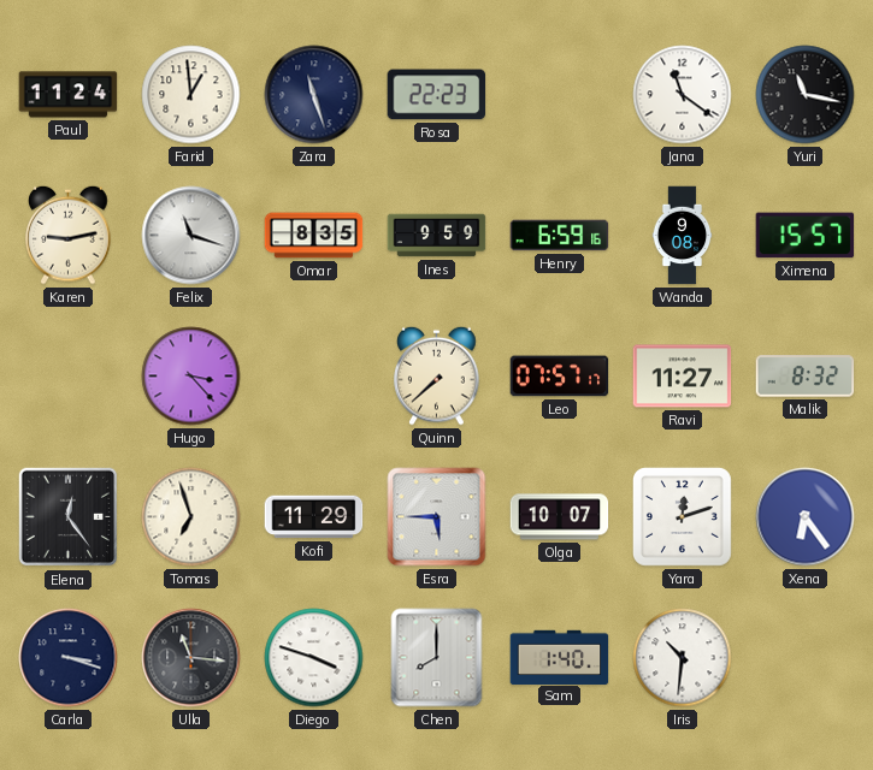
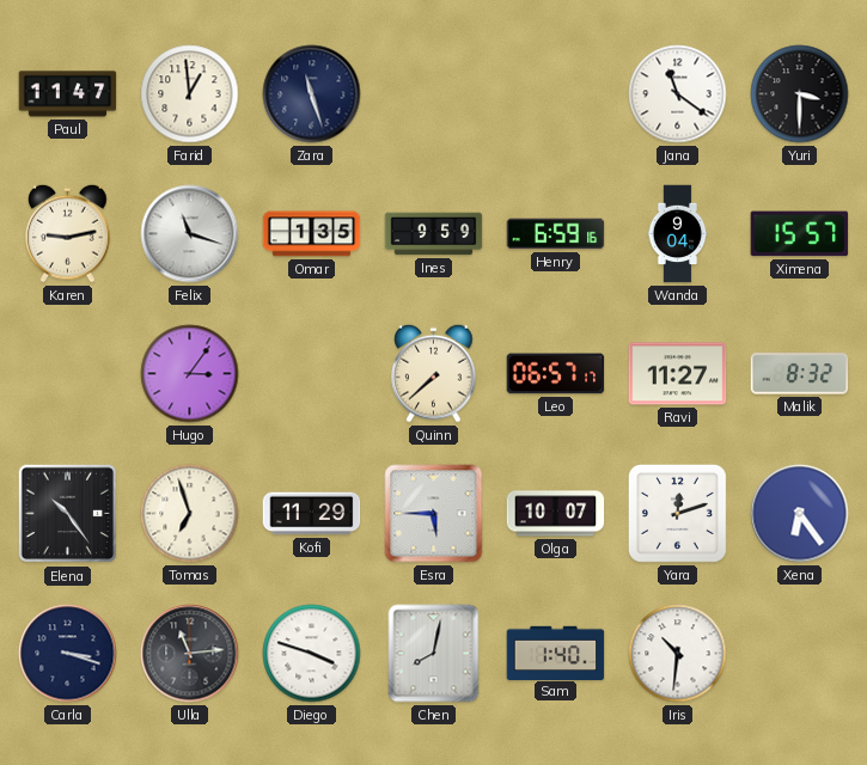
Paul: 11:24 -> 11:47 (68, 94)
Rosa: 22:23 -> none (437, 95)
Yuri: 11:17 -> 3:30 (800, 94)
Omar: 8:35 -> 1:35 (312, 234)
Wanda: 9:08 -> 9:04 (678, 234)
Hugo: 3:23 -> 3:06 (190, 374)
Leo: 07:57 -> 06:57 (556, 374)
Elena: 12:24 -> 10:24 (68, 514)
Ulla: 11:16 -> 11:14 (190, 654)
Chen: 8:00 -> 8:02 (434, 654)
